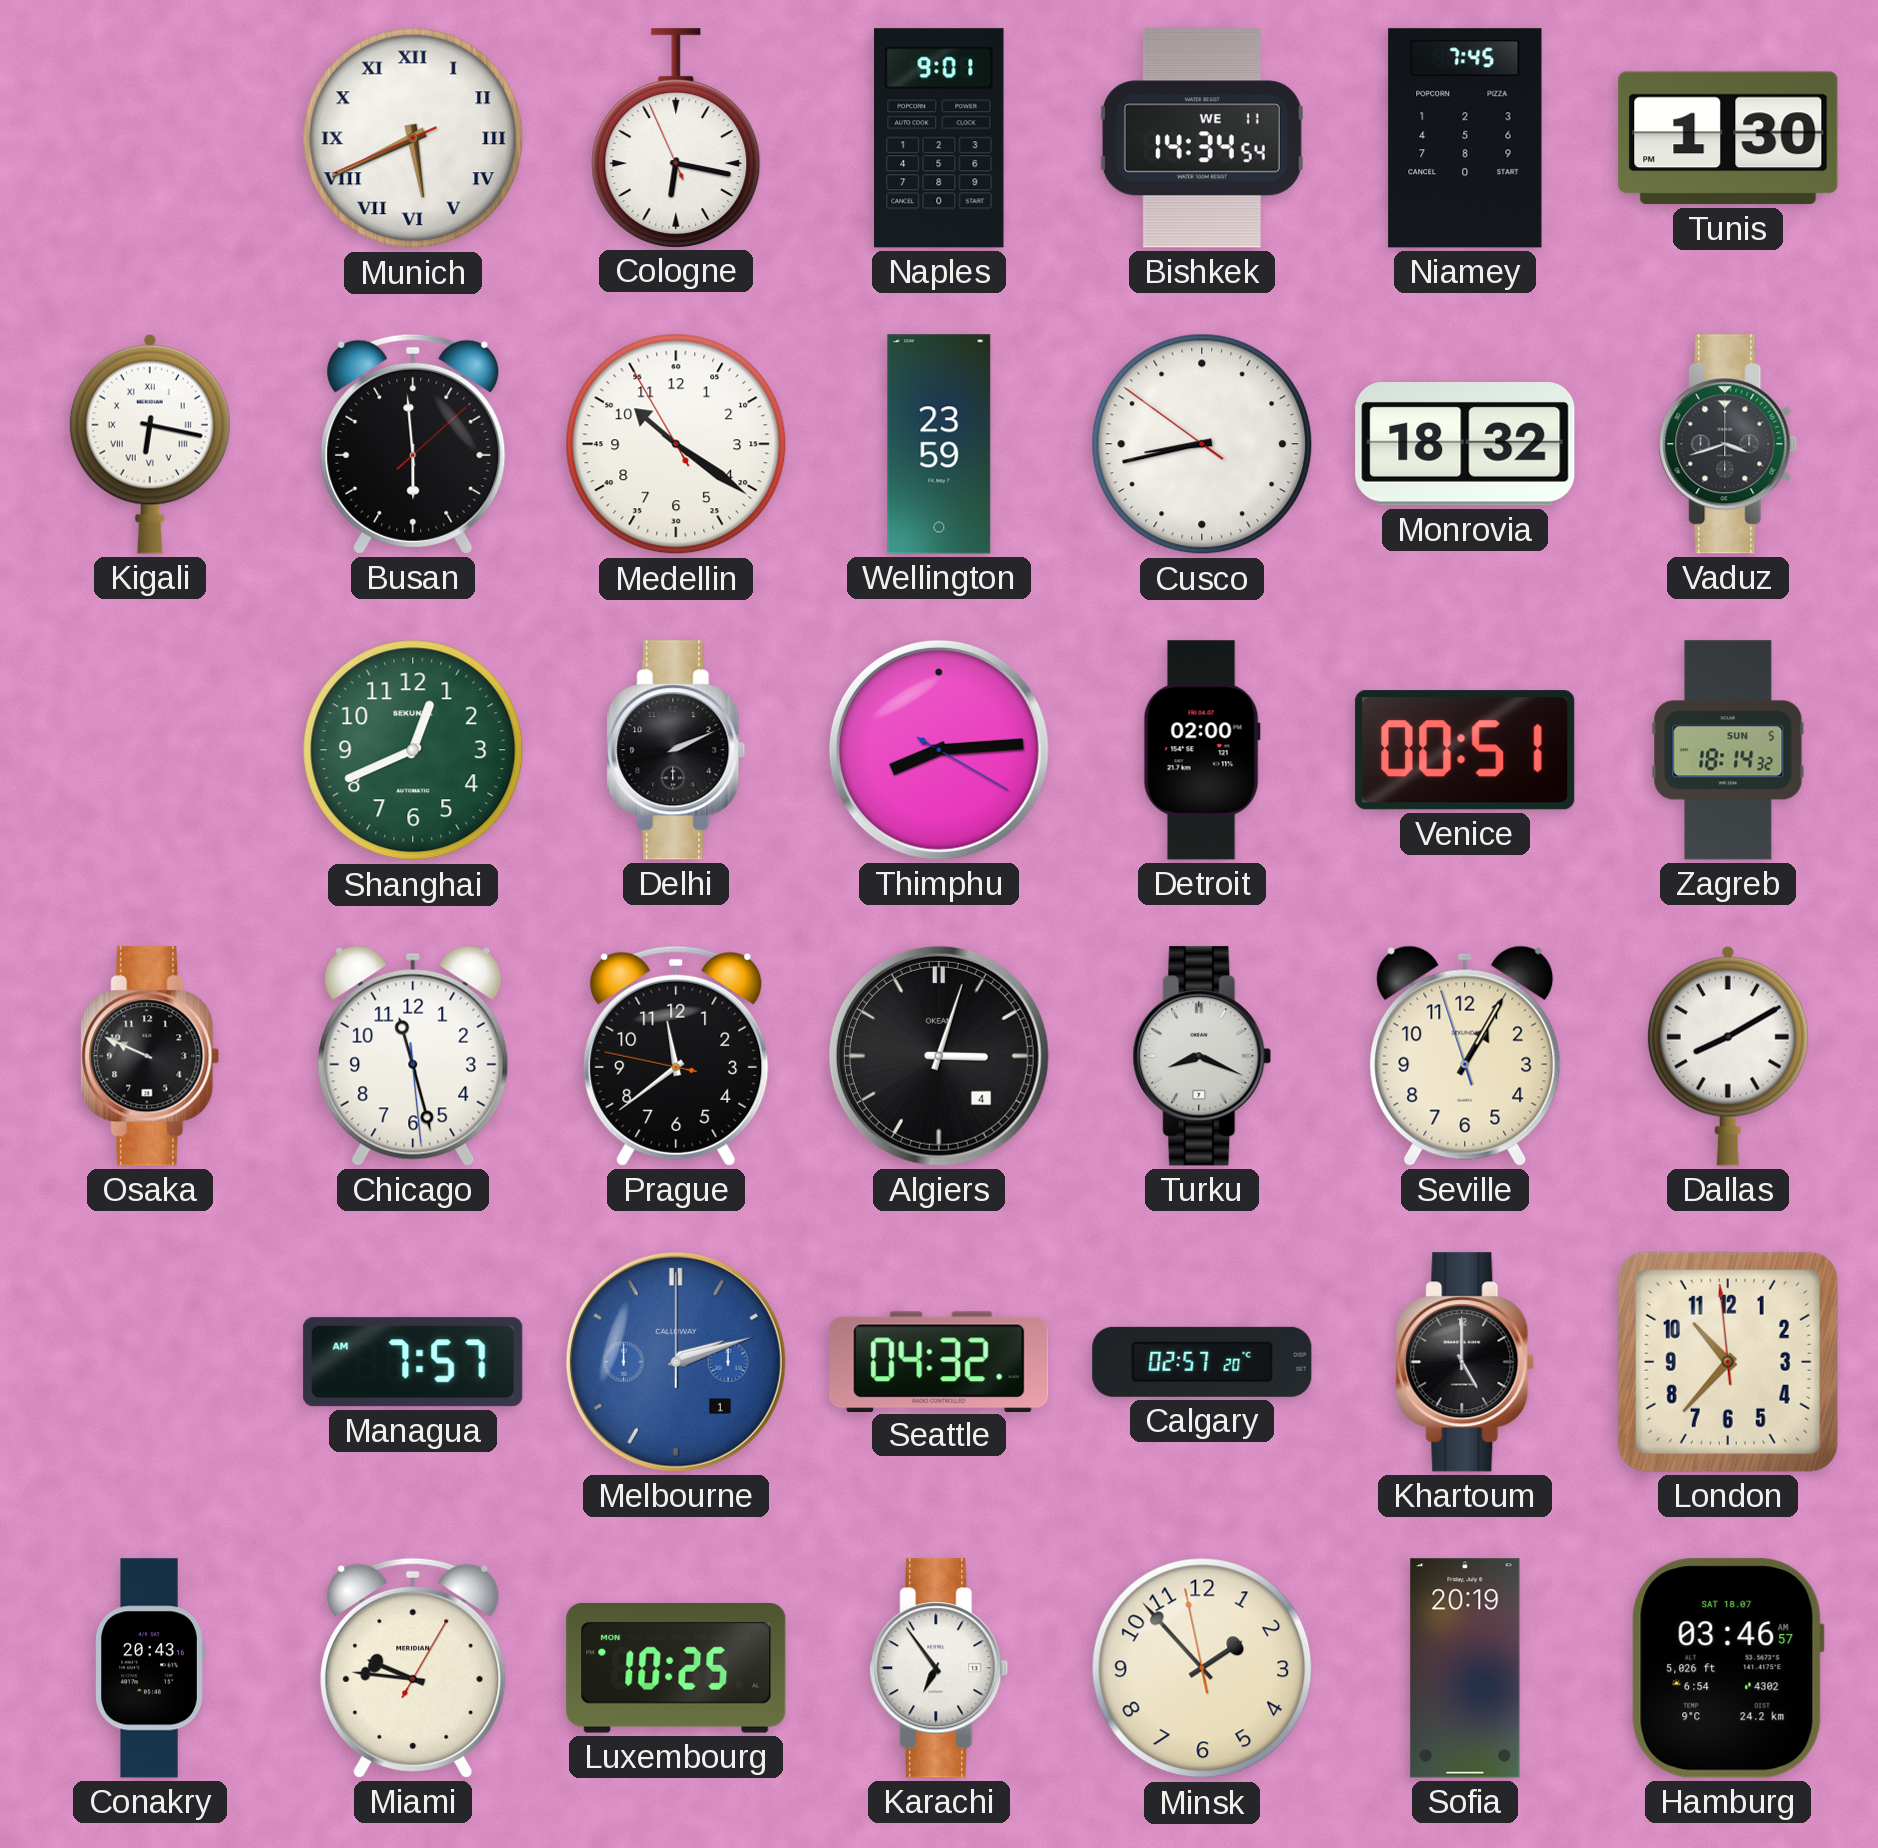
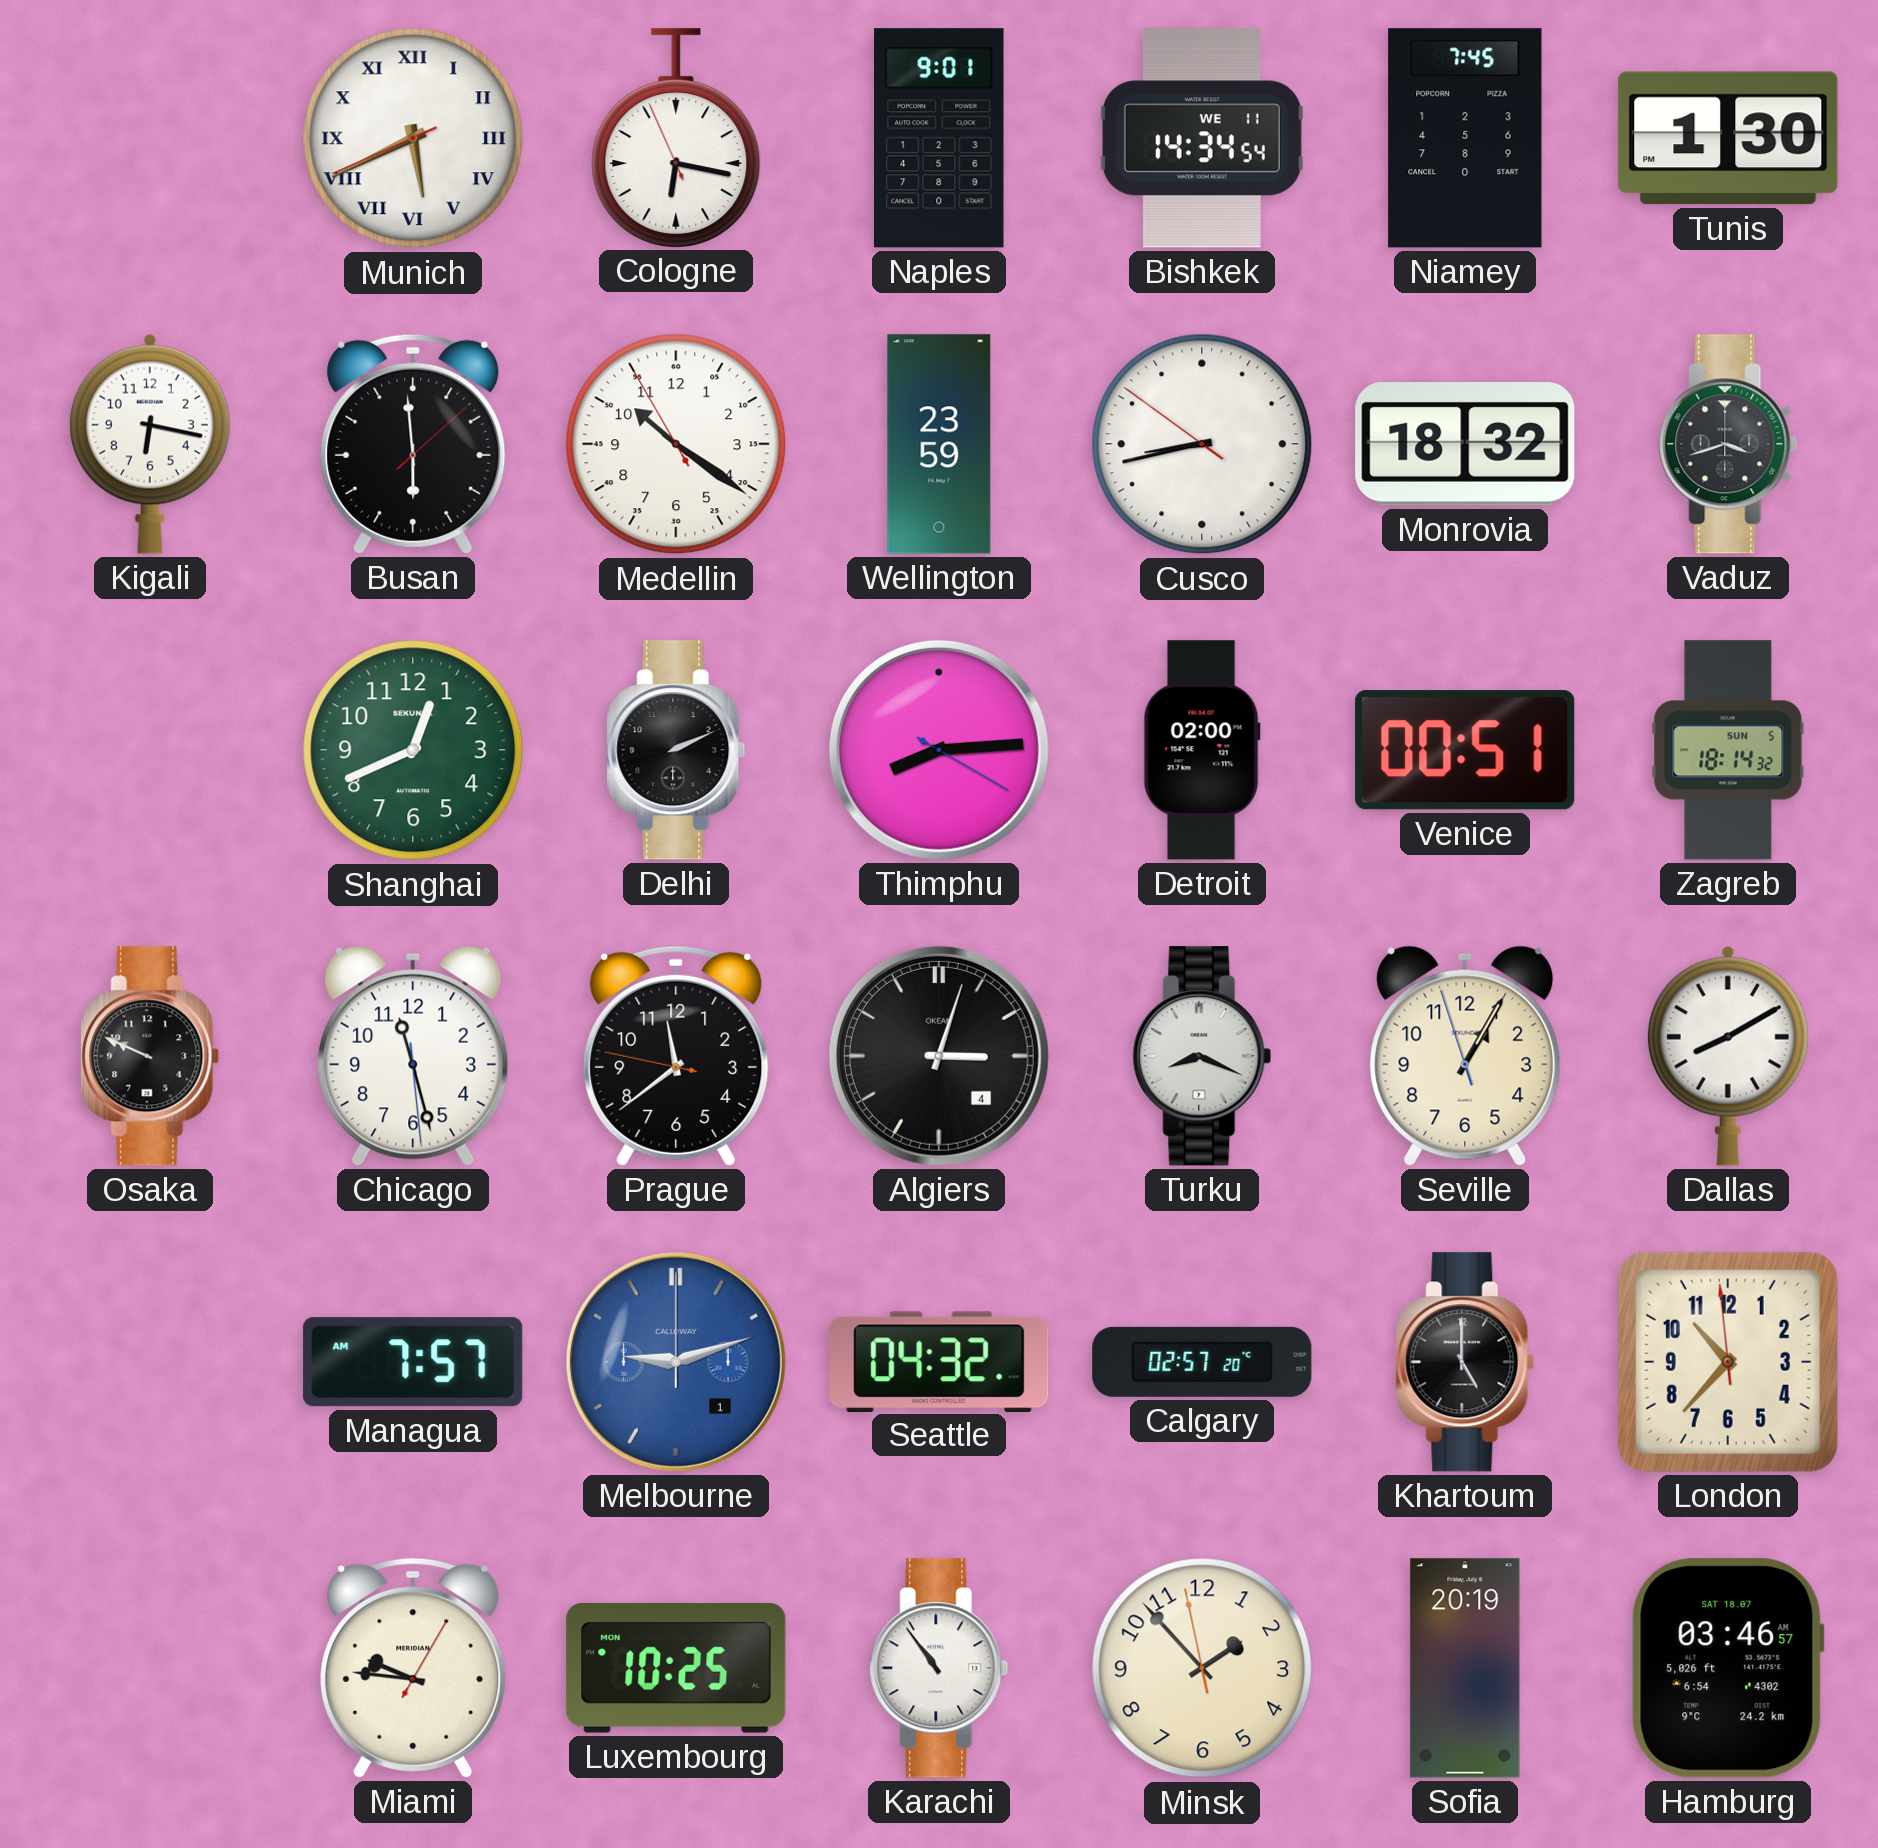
Kigali numerals: Roman -> Arabic (150, 444)
Melbourne: 2:12 -> 9:12 (676, 1362)
Conakry: 20:43 -> none (150, 1668)
Karachi: 6:54 -> 10:54 (939, 1668)
